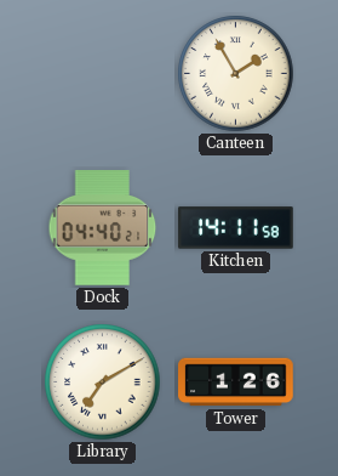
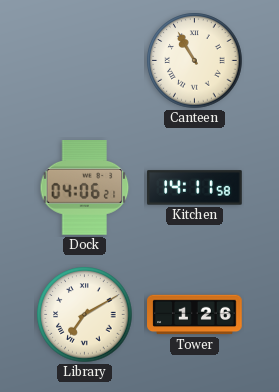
Canteen: 1:55 -> 10:55 (195, 61)
Dock: 04:40 -> 04:06 (85, 188)
